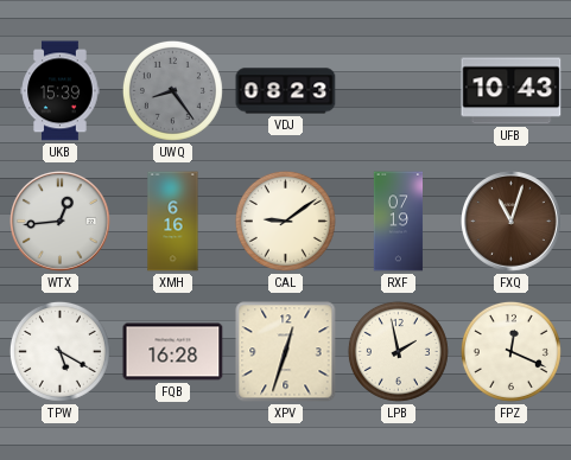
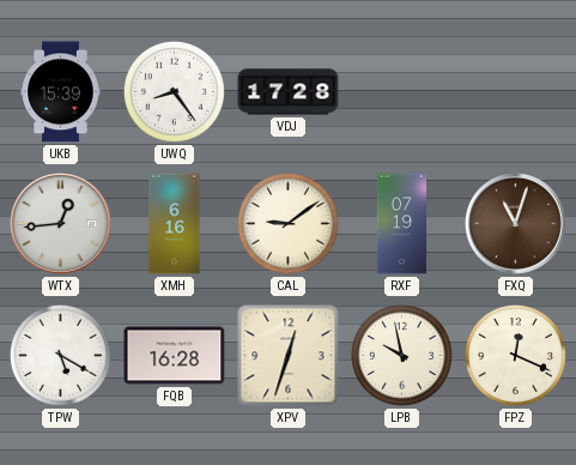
UWQ dial: grey -> white (174, 91)
VDJ: 08:23 -> 17:28 (289, 92)
UFB: 10:43 -> none (512, 91)
LPB: 1:58 -> 9:58 (401, 355)
